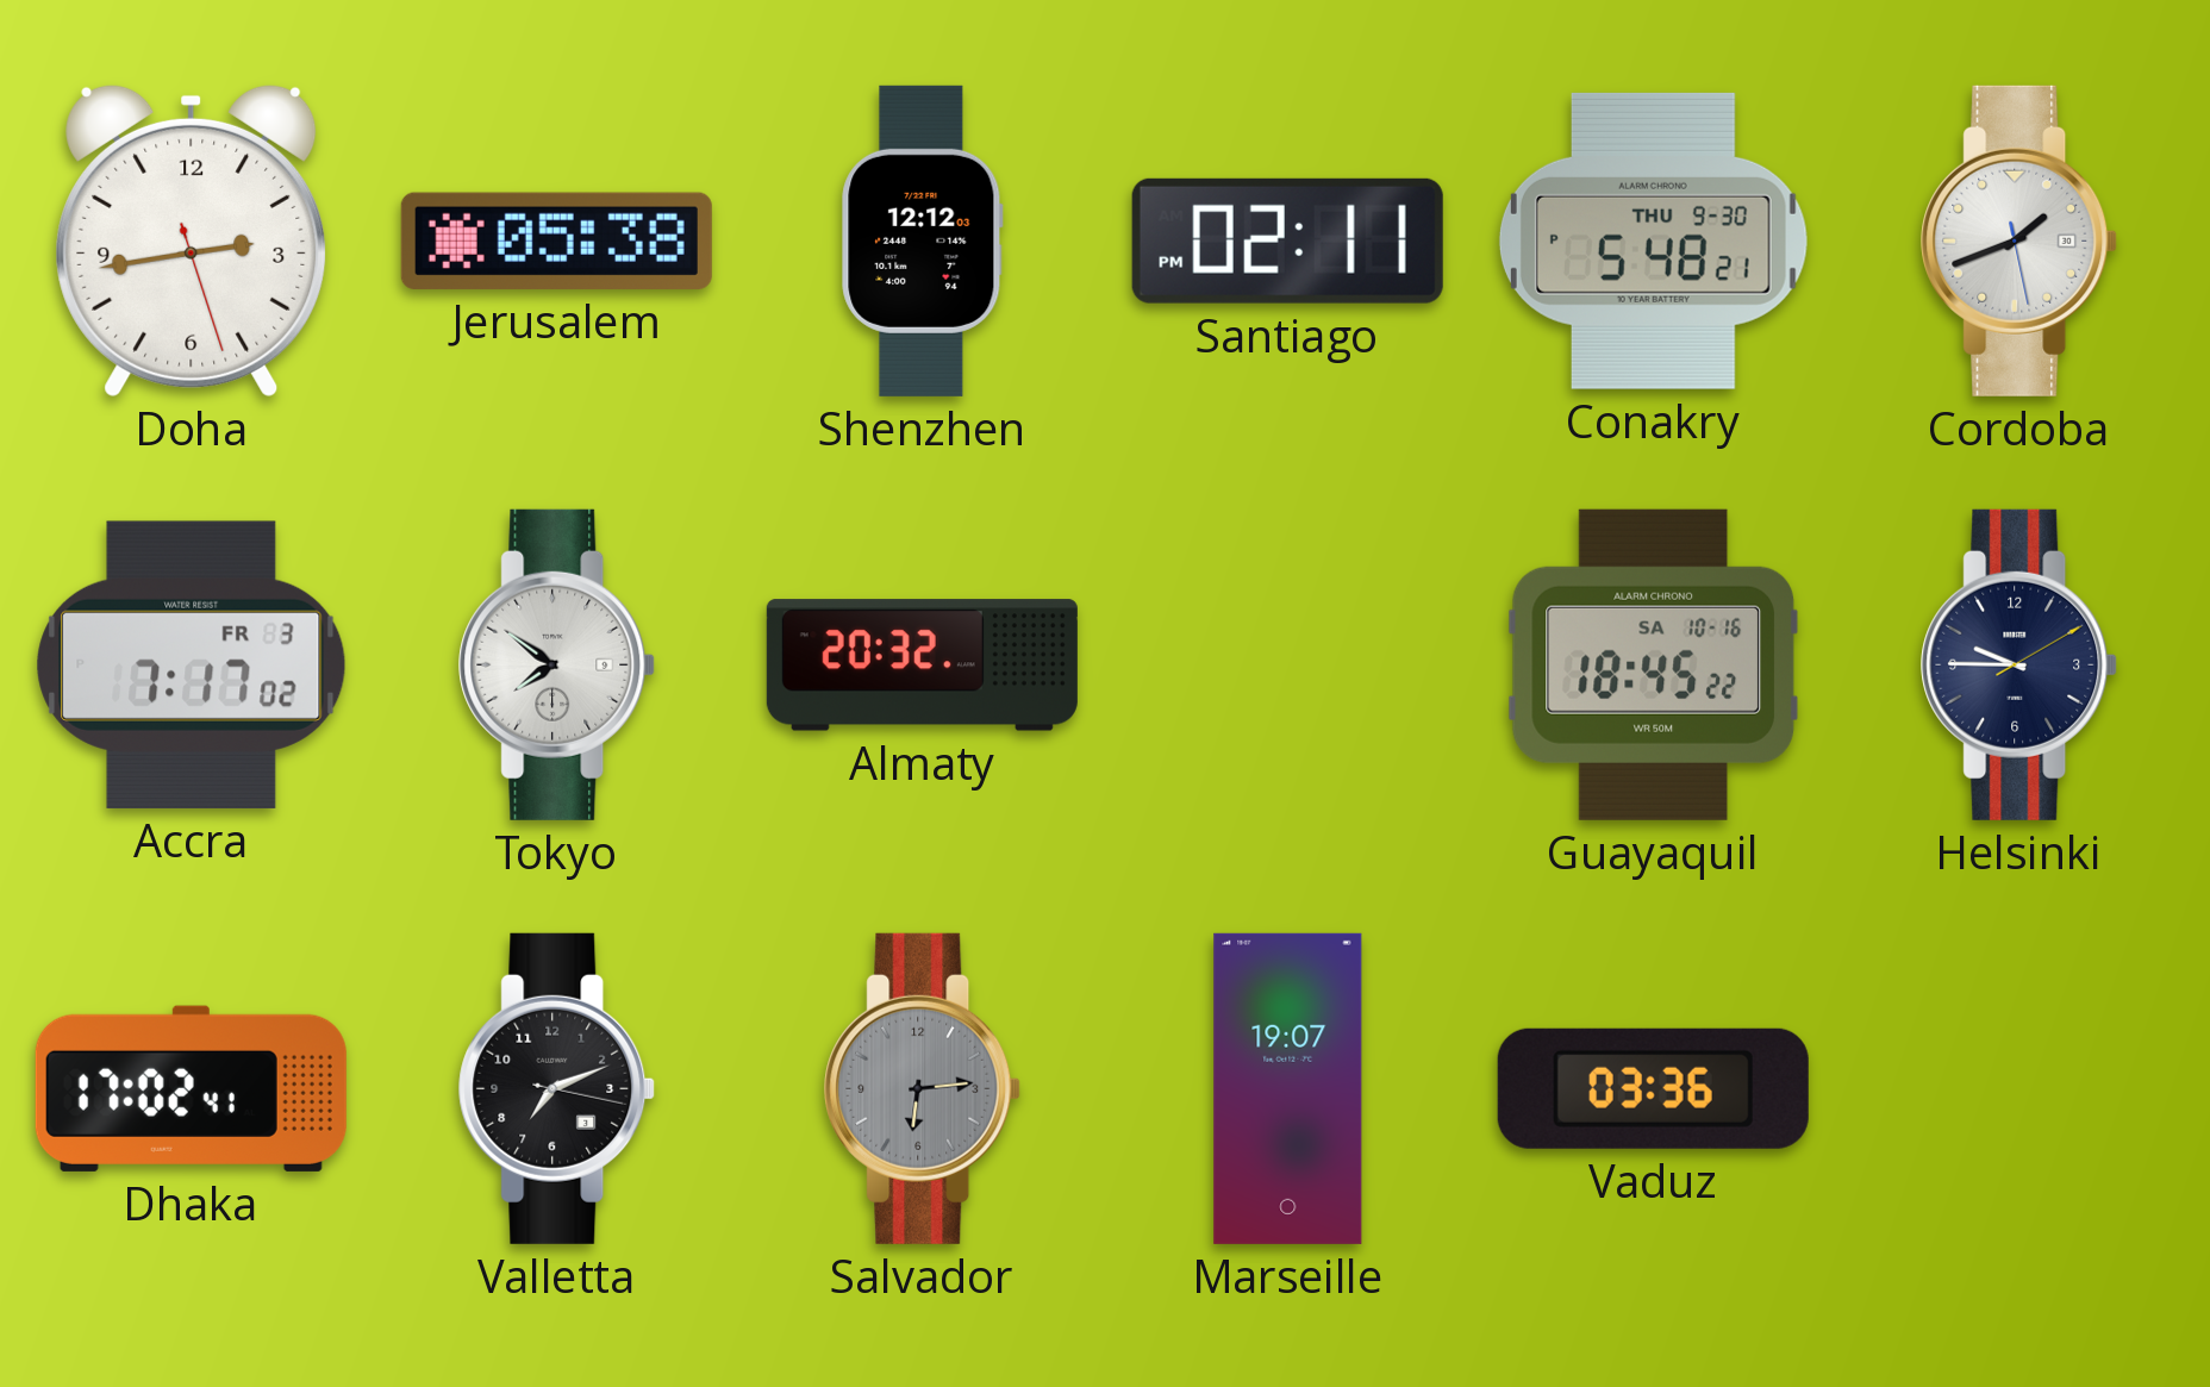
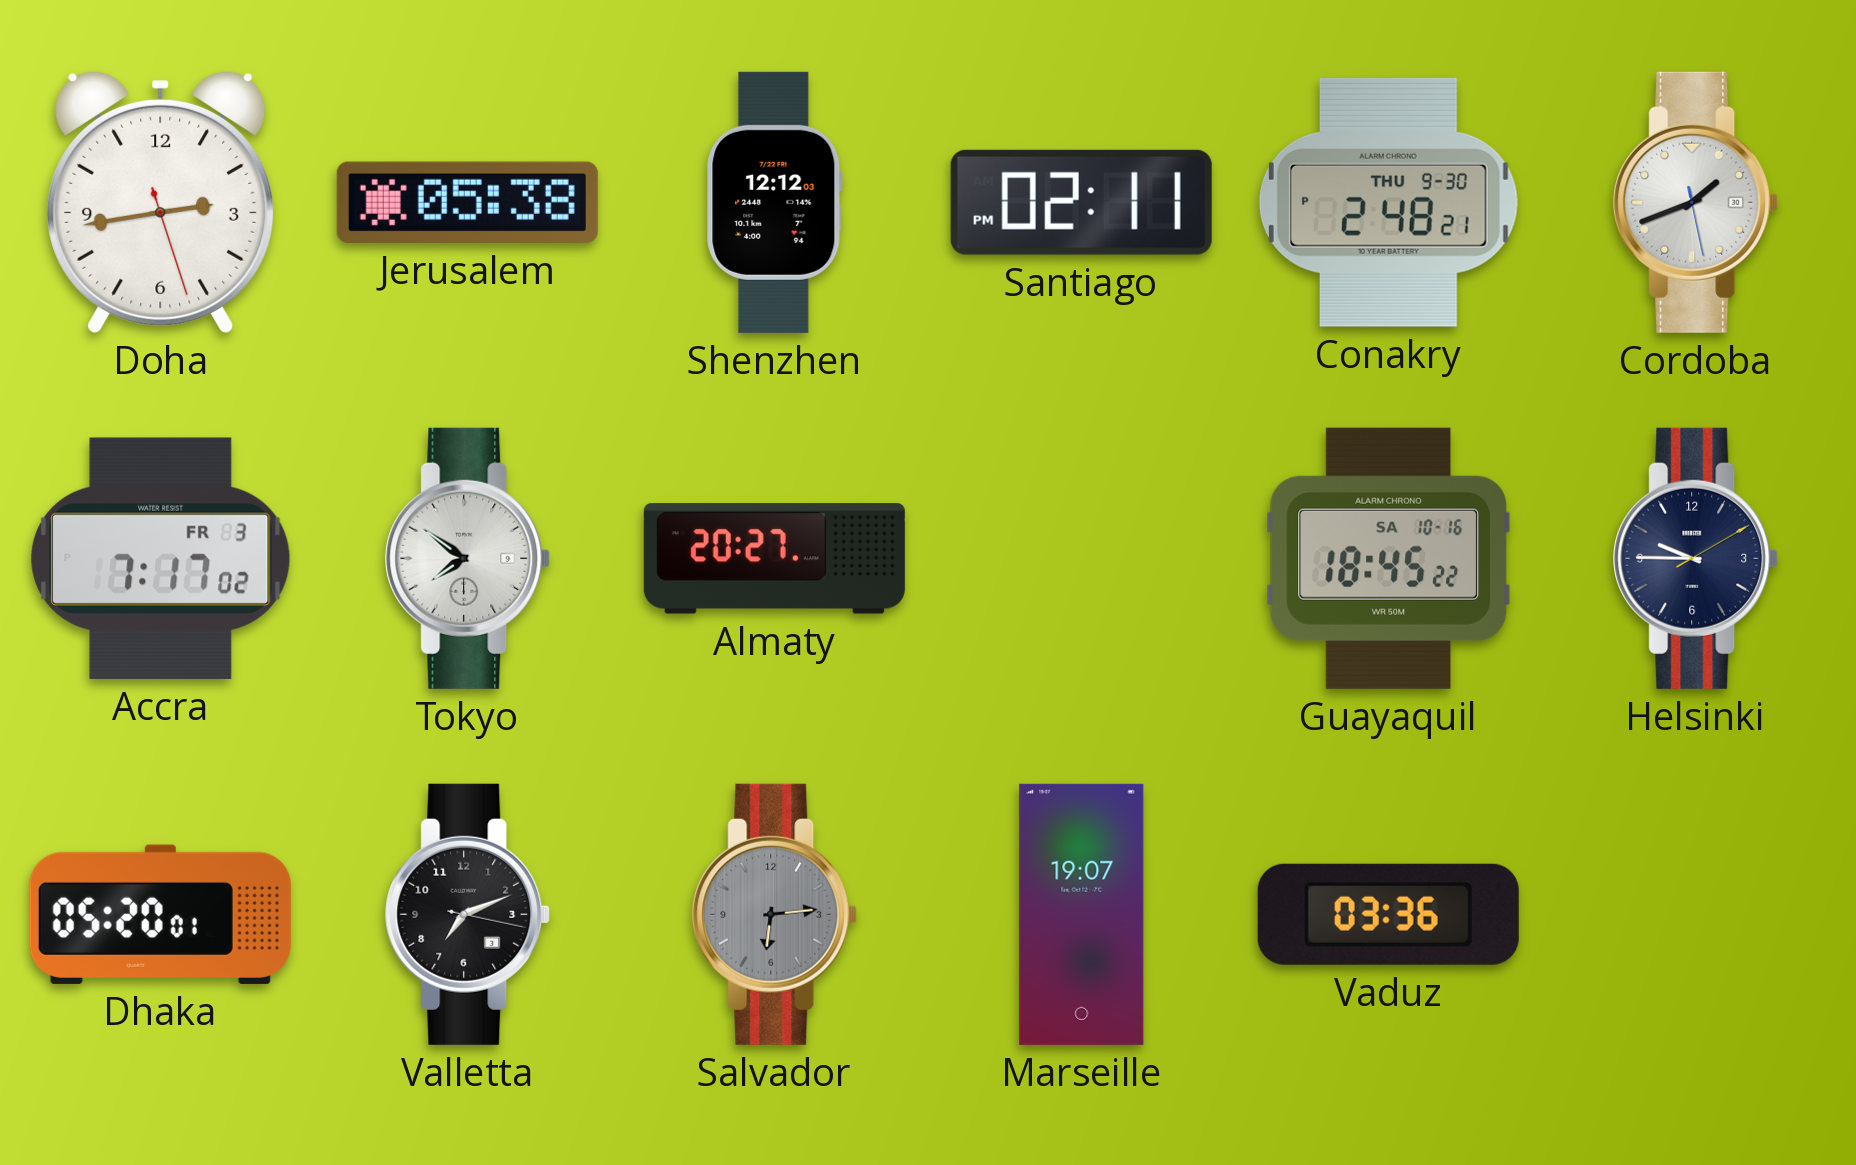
Conakry: 5:48 -> 2:48 (1388, 202)
Almaty: 20:32 -> 20:27 (774, 559)
Dhaka: 17:02 -> 05:20 (160, 914)
